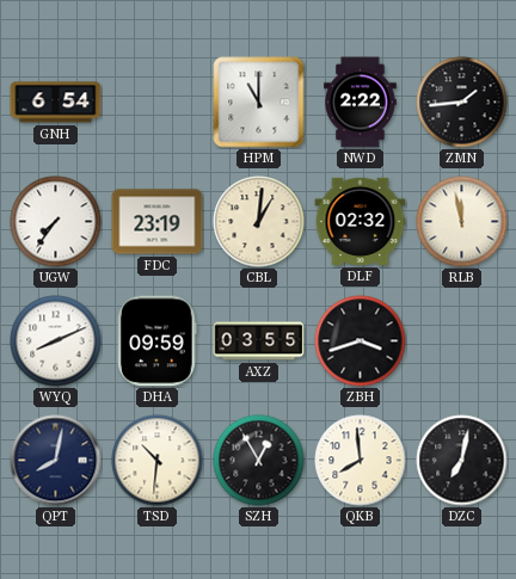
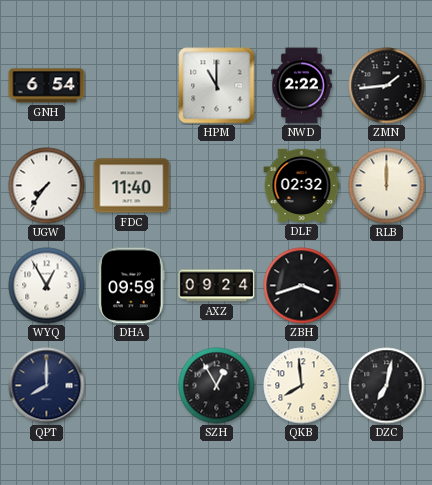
FDC: 23:19 -> 11:40 (132, 186)
CBL: 1:01 -> none (259, 222)
RLB: 11:58 -> 12:00 (387, 186)
WYQ: 8:11 -> 12:55 (47, 286)
AXZ: 03:55 -> 09:24 (217, 286)
QPT: 8:02 -> 8:00 (47, 386)
TSD: 10:31 -> none (158, 461)
